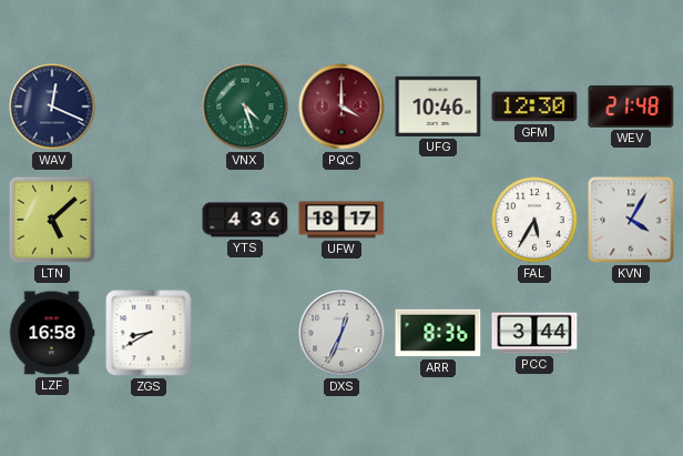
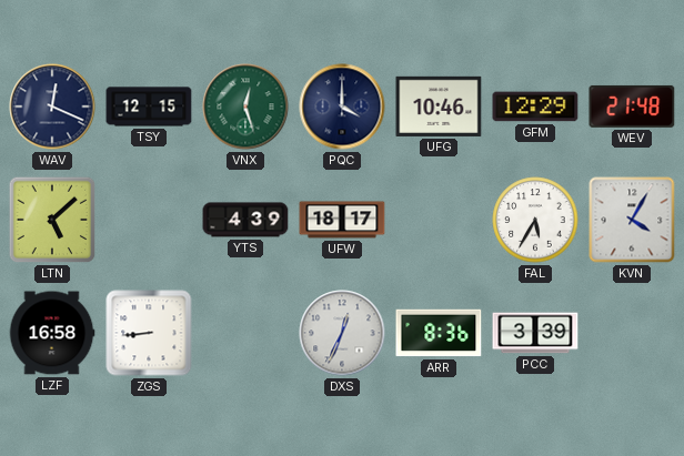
TSY: none -> 12:15 (149, 107)
VNX: 4:27 -> 12:27 (245, 107)
PQC dial: burgundy -> navy (342, 107)
GFM: 12:30 -> 12:29 (535, 107)
YTS: 4:36 -> 4:39 (245, 220)
ZGS: 8:40 -> 8:44 (149, 333)
PCC: 3:44 -> 3:39 (535, 333)
